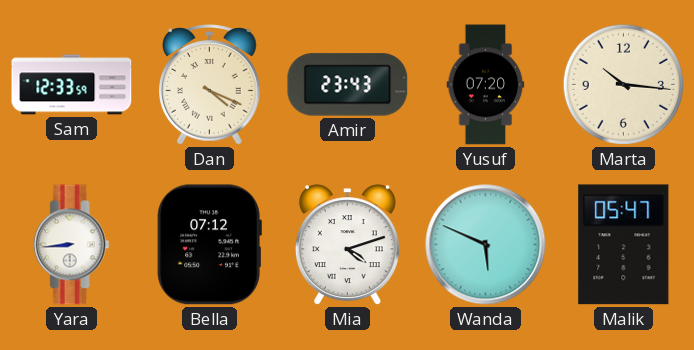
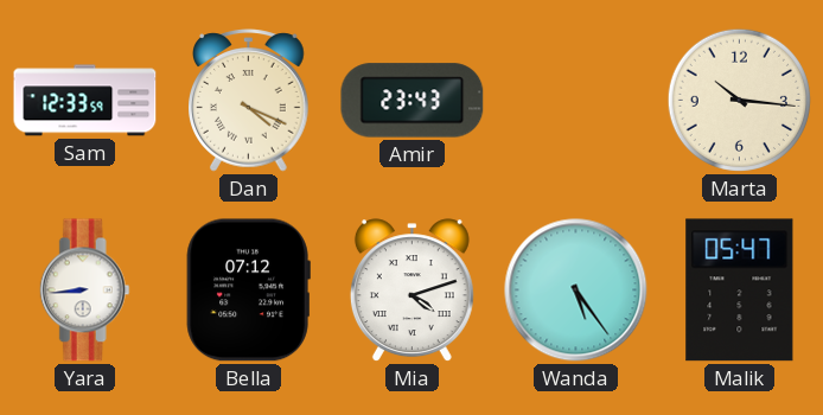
Yusuf: 07:20 -> none (486, 85)
Wanda: 5:49 -> 5:24 (576, 290)
